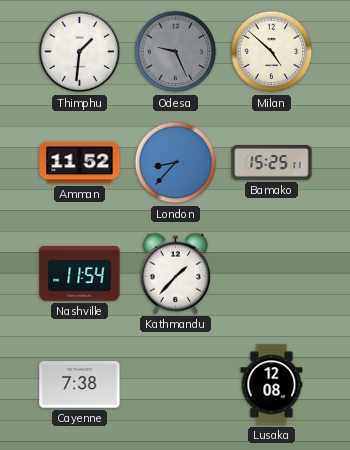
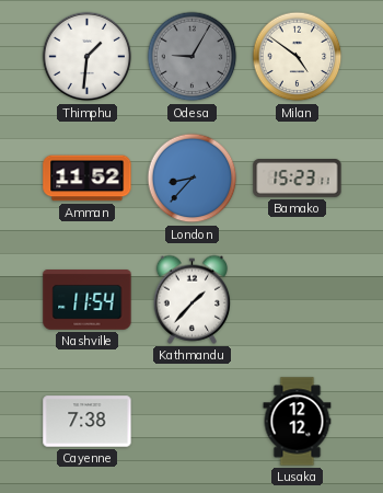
Odesa: 9:26 -> 9:05 (193, 57)
Milan: 4:52 -> 4:51 (298, 57)
Bamako: 15:25 -> 15:23 (298, 179)
Lusaka: 12:08 -> 12:12 (298, 422)
